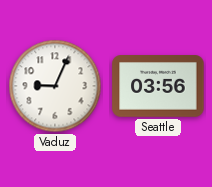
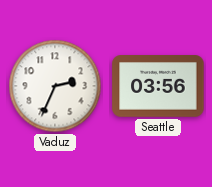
Vaduz: 9:04 -> 2:34 (55, 86)
